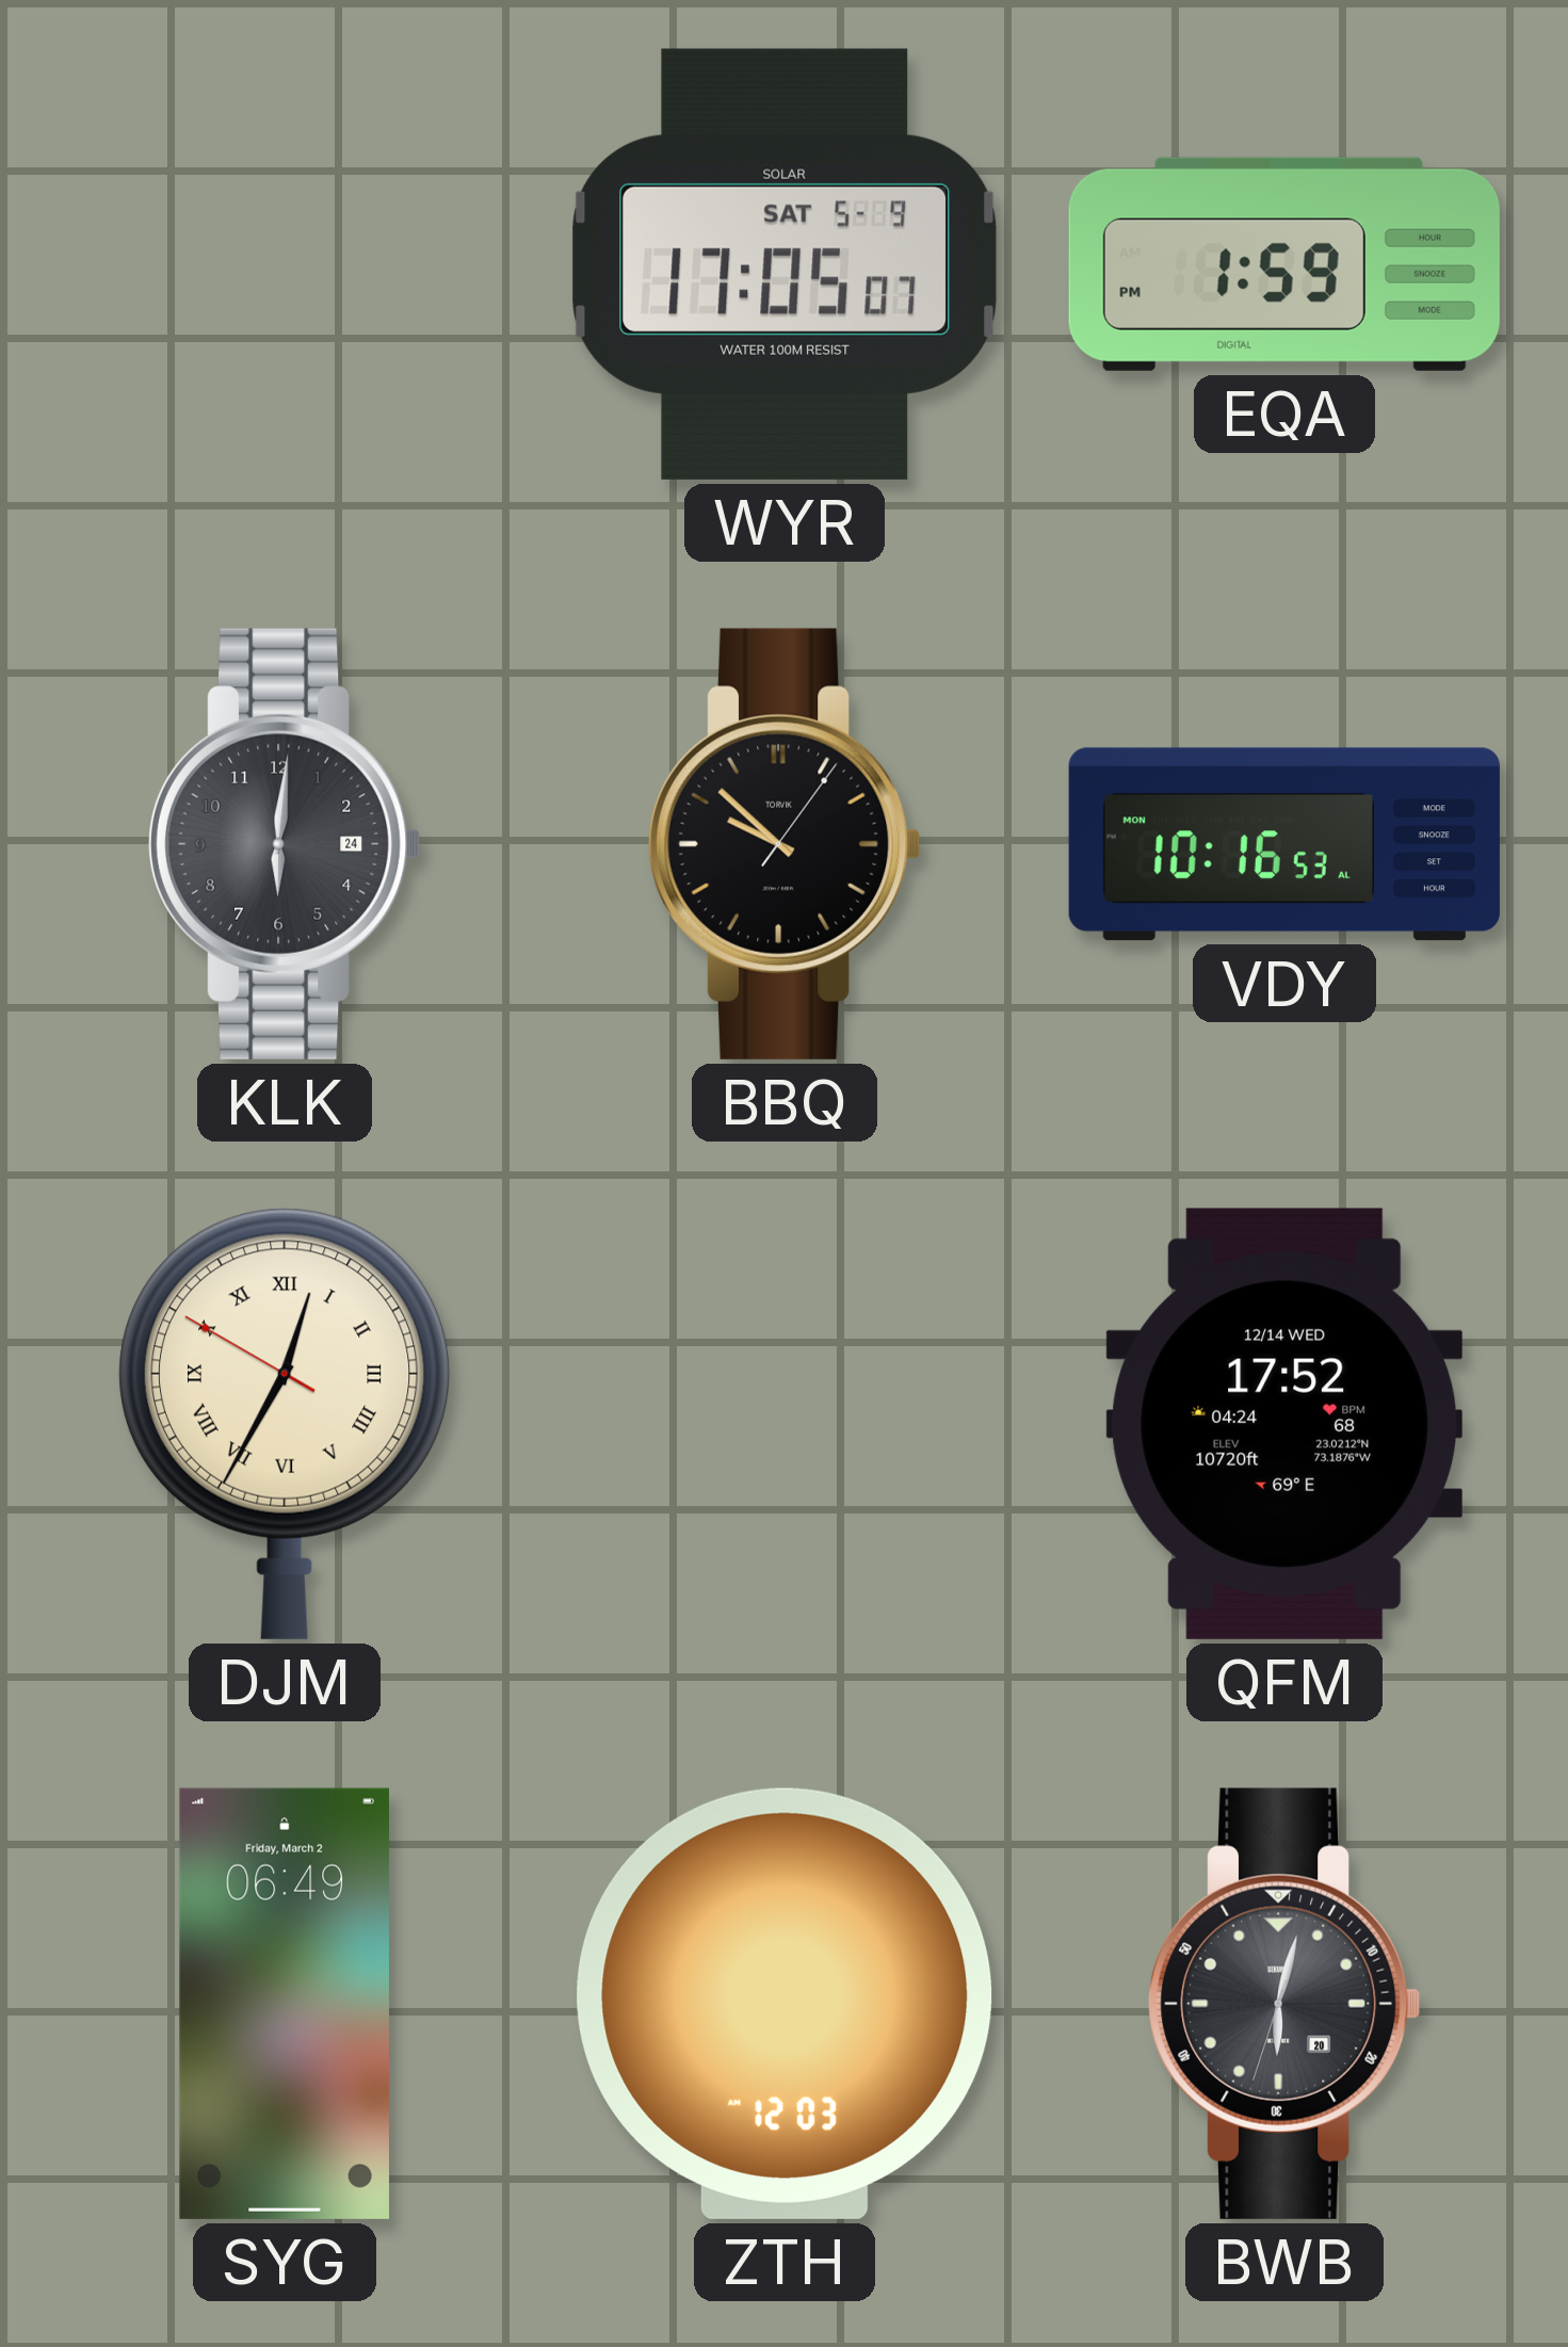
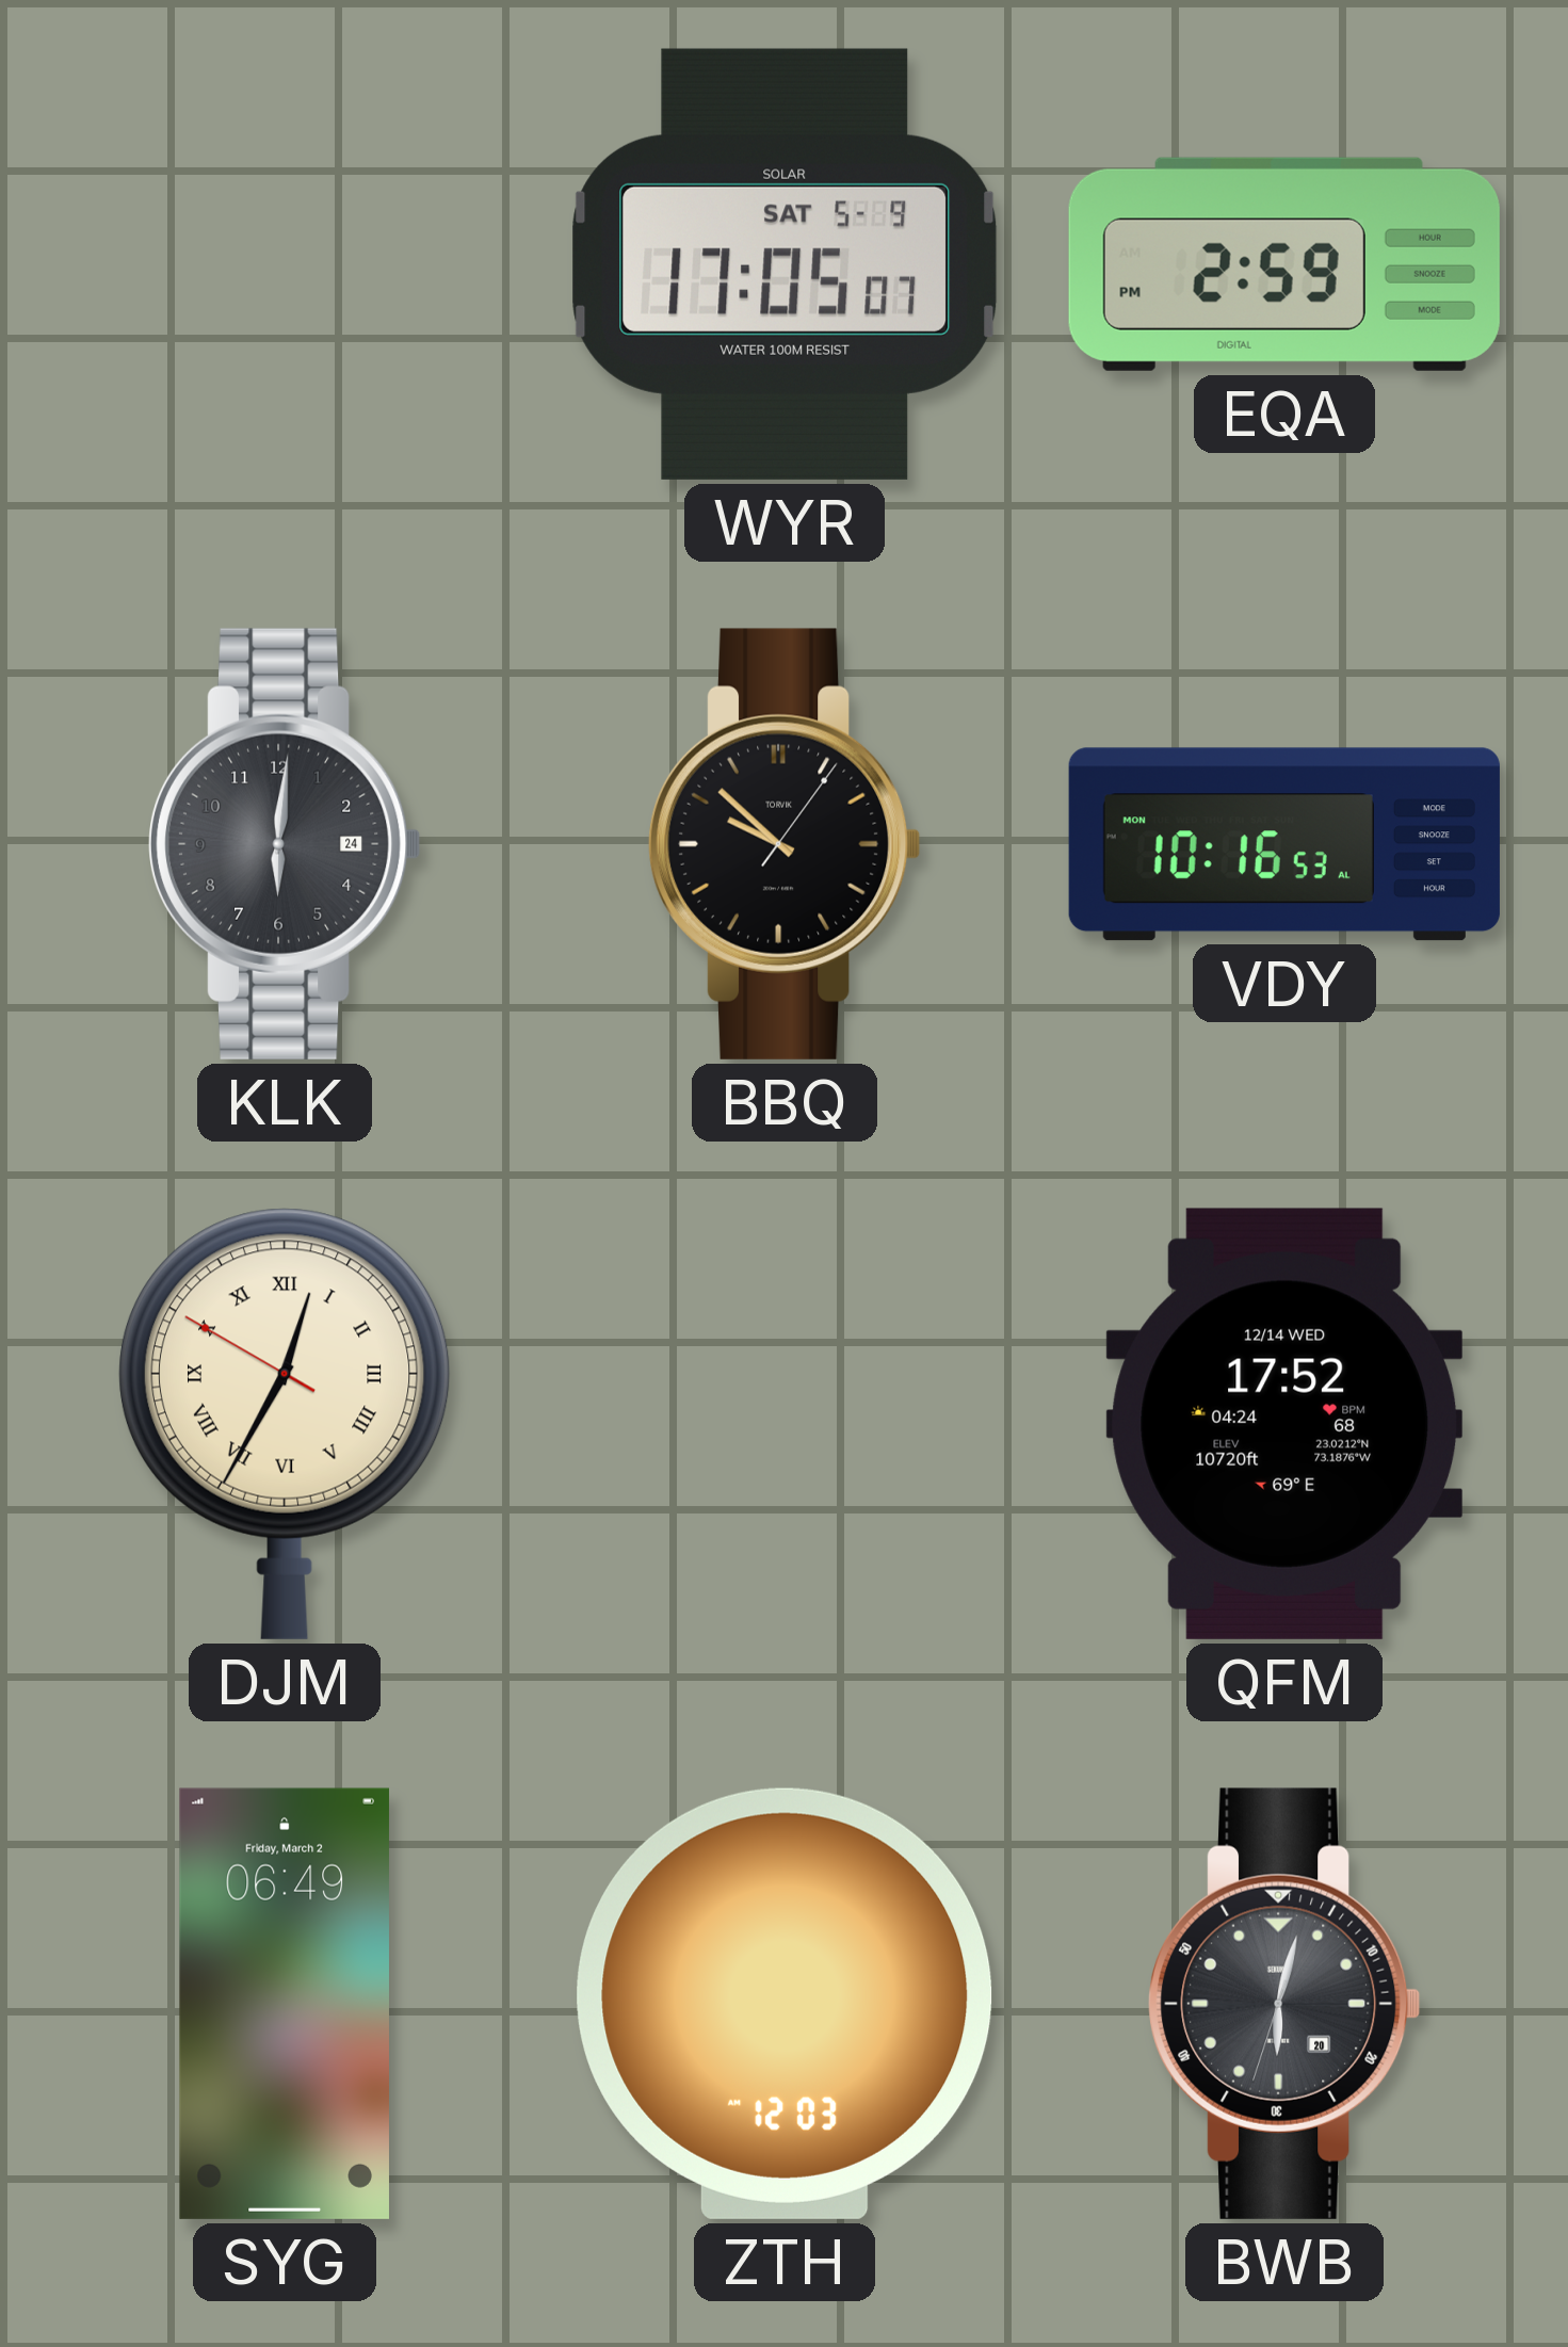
EQA: 1:59 -> 2:59 (1284, 264)
